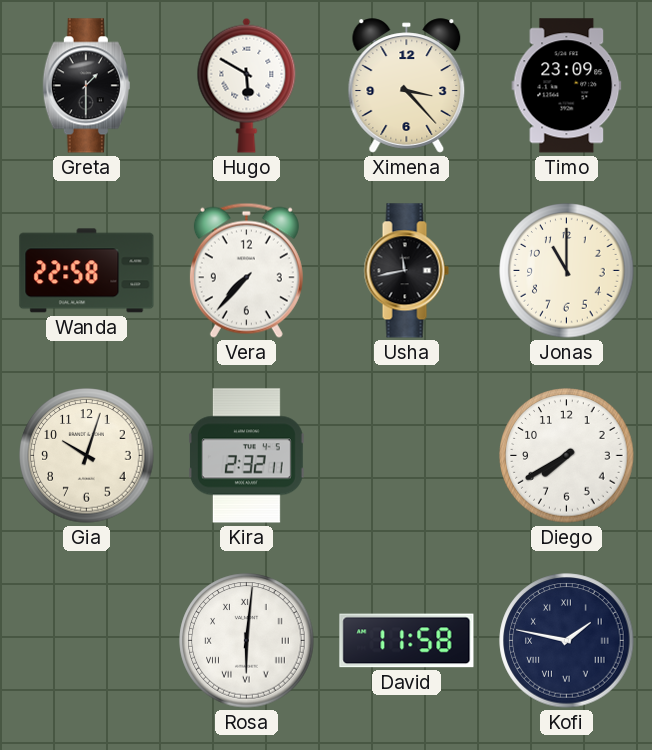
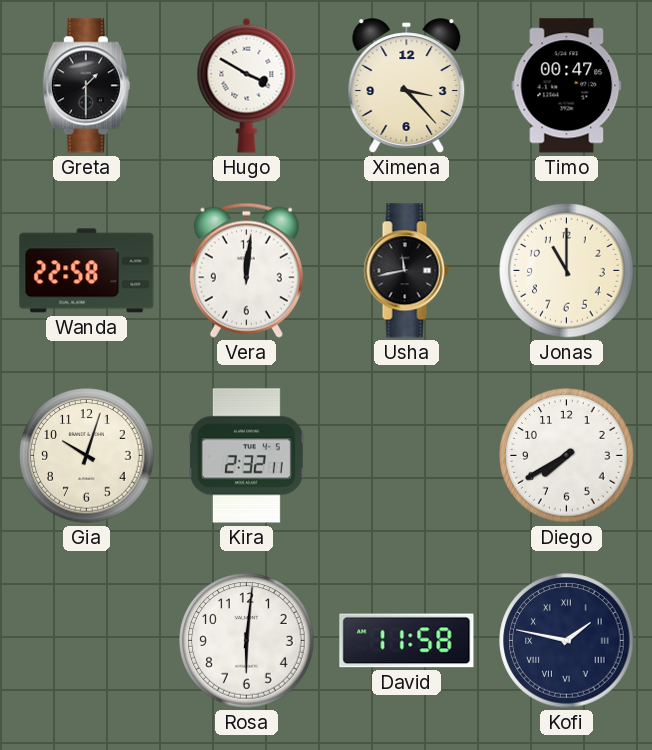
Hugo: 5:50 -> 3:50 (247, 85)
Timo: 23:09 -> 00:47 (567, 86)
Vera: 7:37 -> 12:01 (246, 270)
Rosa numerals: Roman -> Arabic (247, 641)
